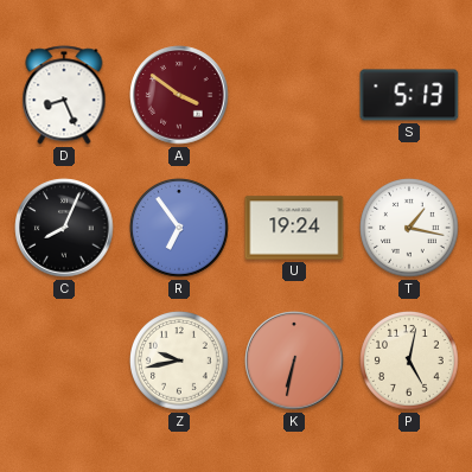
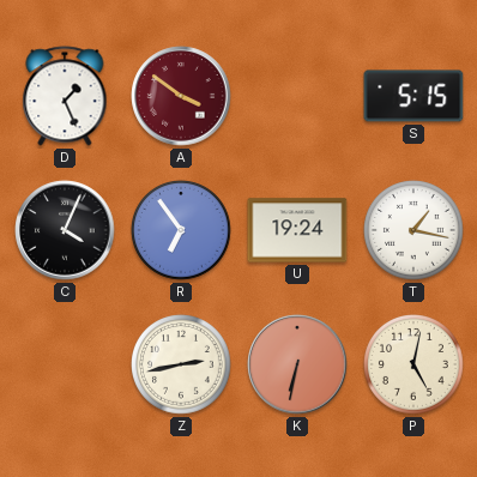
D: 8:26 -> 1:26 (65, 96)
S: 5:13 -> 5:15 (413, 96)
C: 8:04 -> 4:04 (65, 230)
Z: 9:43 -> 2:43 (182, 366)
